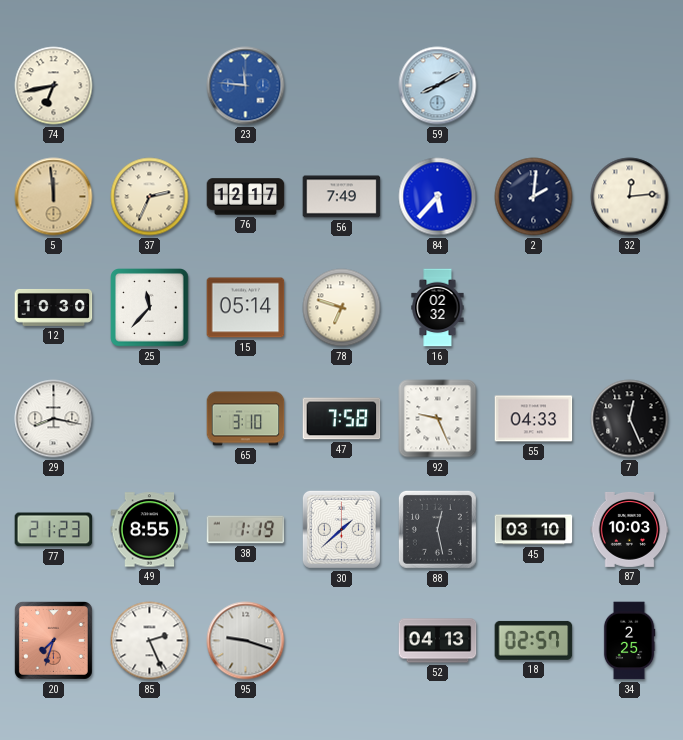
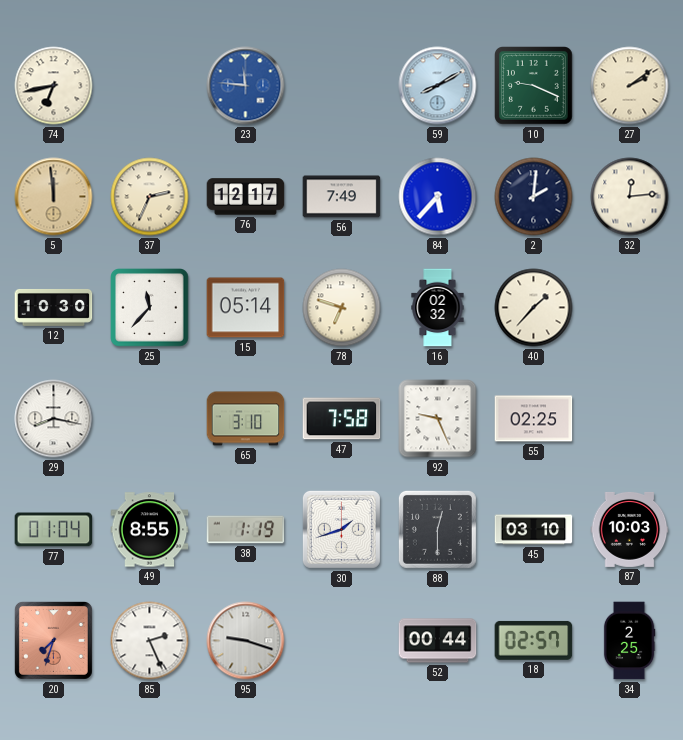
10: none -> 9:19 (534, 86)
27: none -> 2:09 (630, 86)
40: none -> 1:37 (534, 308)
55: 04:33 -> 02:25 (534, 419)
7: 12:26 -> none (630, 419)
77: 21:23 -> 01:04 (54, 530)
30: 1:38 -> 1:42 (341, 529)
88: 12:28 -> 12:30 (437, 529)
52: 04:13 -> 00:44 (438, 641)
